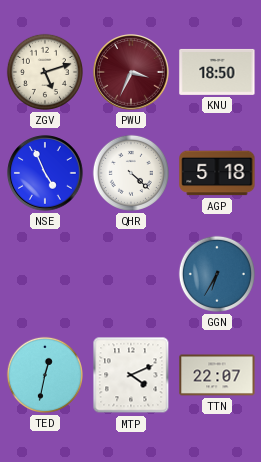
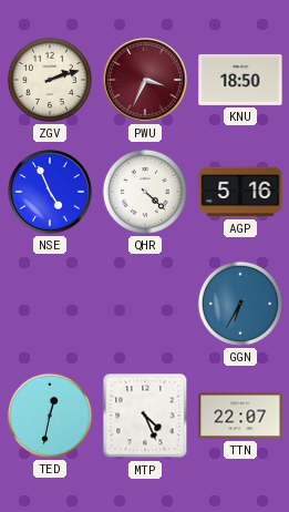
ZGV: 5:12 -> 2:12 (50, 80)
AGP: 5:18 -> 5:16 (240, 192)
MTP: 4:11 -> 4:26 (145, 416)
